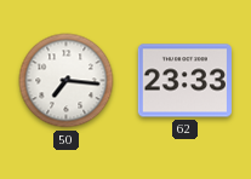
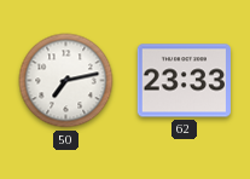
50: 7:16 -> 7:13 (66, 81)
